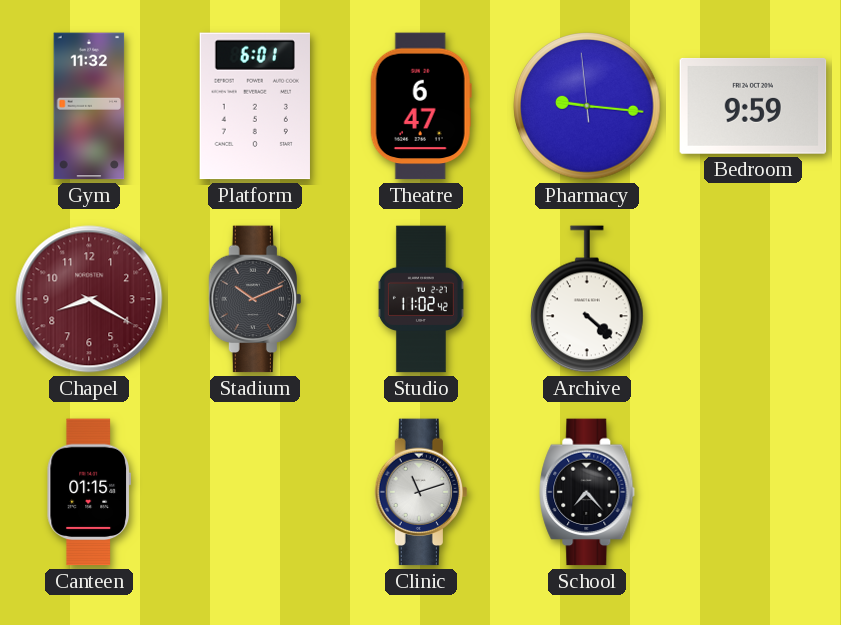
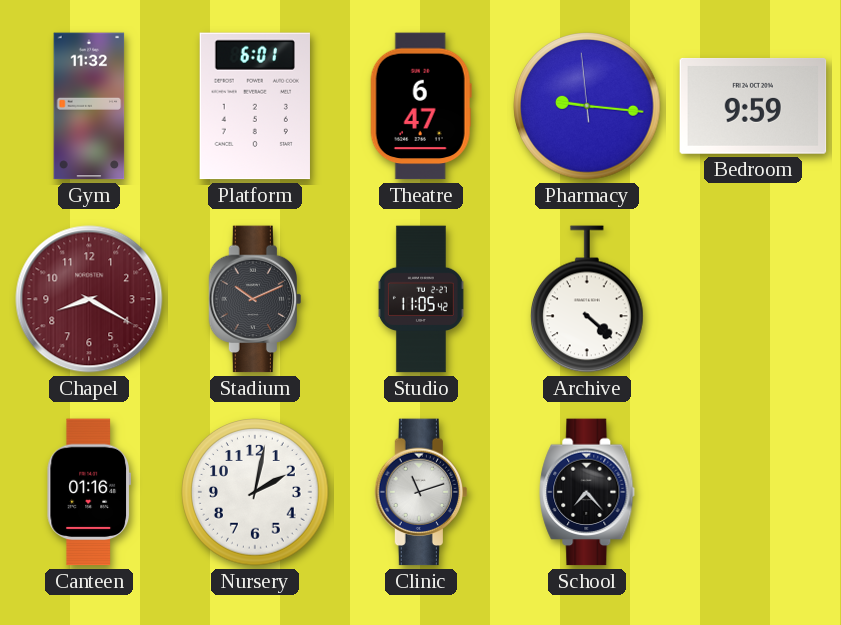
Studio: 11:02 -> 11:05 (421, 299)
Canteen: 01:15 -> 01:16 (88, 492)
Nursery: none -> 2:02 (255, 492)
